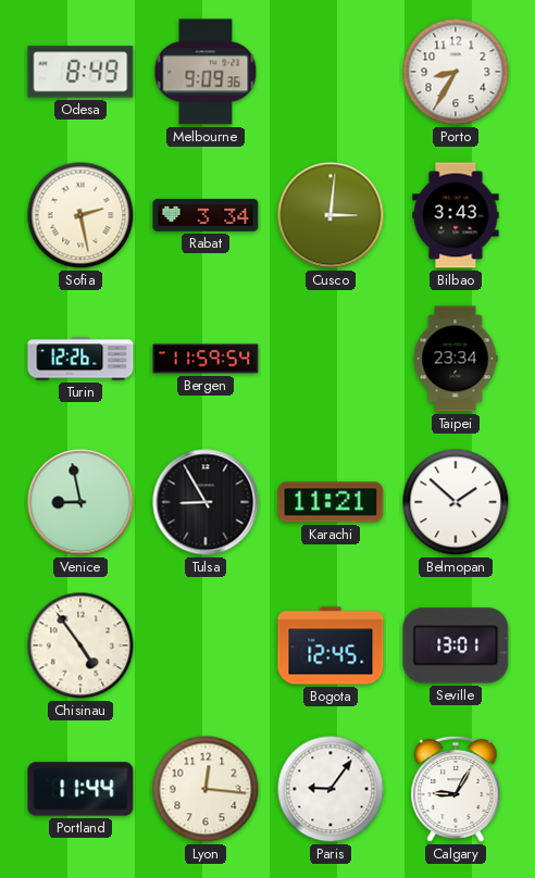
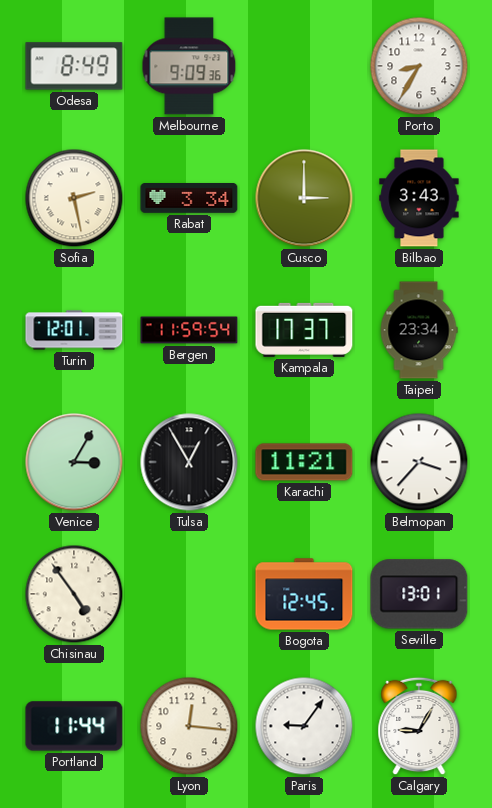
Cusco: 3:01 -> 3:00 (304, 198)
Turin: 12:26 -> 12:01 (74, 330)
Kampala: none -> 17:37 (304, 330)
Venice: 8:58 -> 3:05 (74, 462)
Tulsa: 8:55 -> 12:55 (189, 462)
Belmopan: 1:52 -> 3:37 (419, 462)
